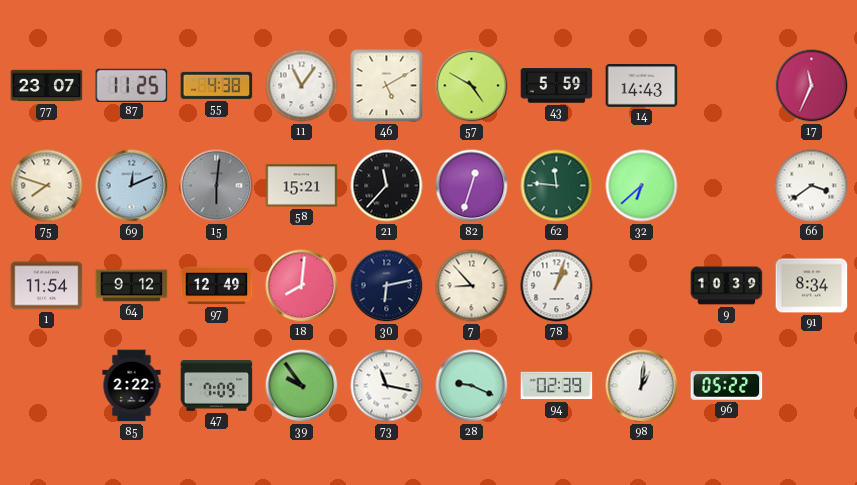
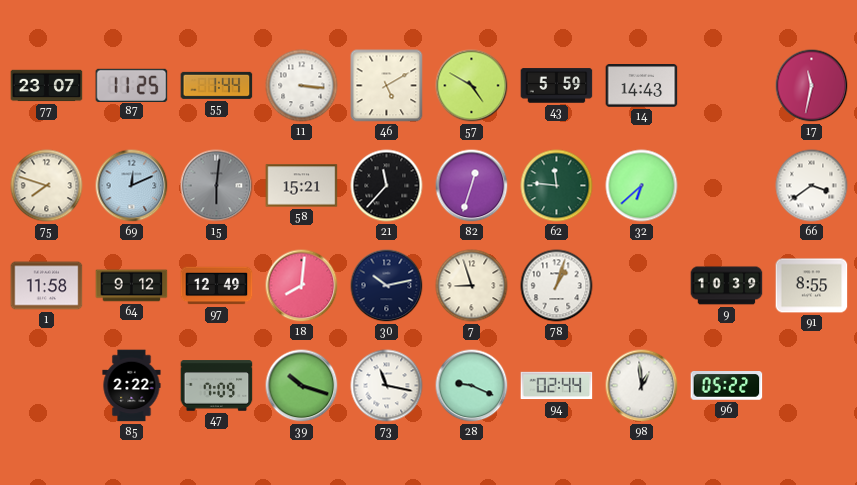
55: 4:38 -> 1:44 (217, 85)
11: 11:06 -> 3:16 (302, 86)
17: 11:34 -> 11:32 (812, 86)
1: 11:54 -> 11:58 (47, 286)
30: 6:13 -> 10:13 (387, 286)
7: 8:53 -> 8:57 (472, 286)
91: 8:34 -> 8:55 (812, 286)
39: 9:54 -> 10:18 (302, 386)
94: 02:39 -> 02:44 (557, 386)
98: 1:01 -> 12:59 (642, 386)
